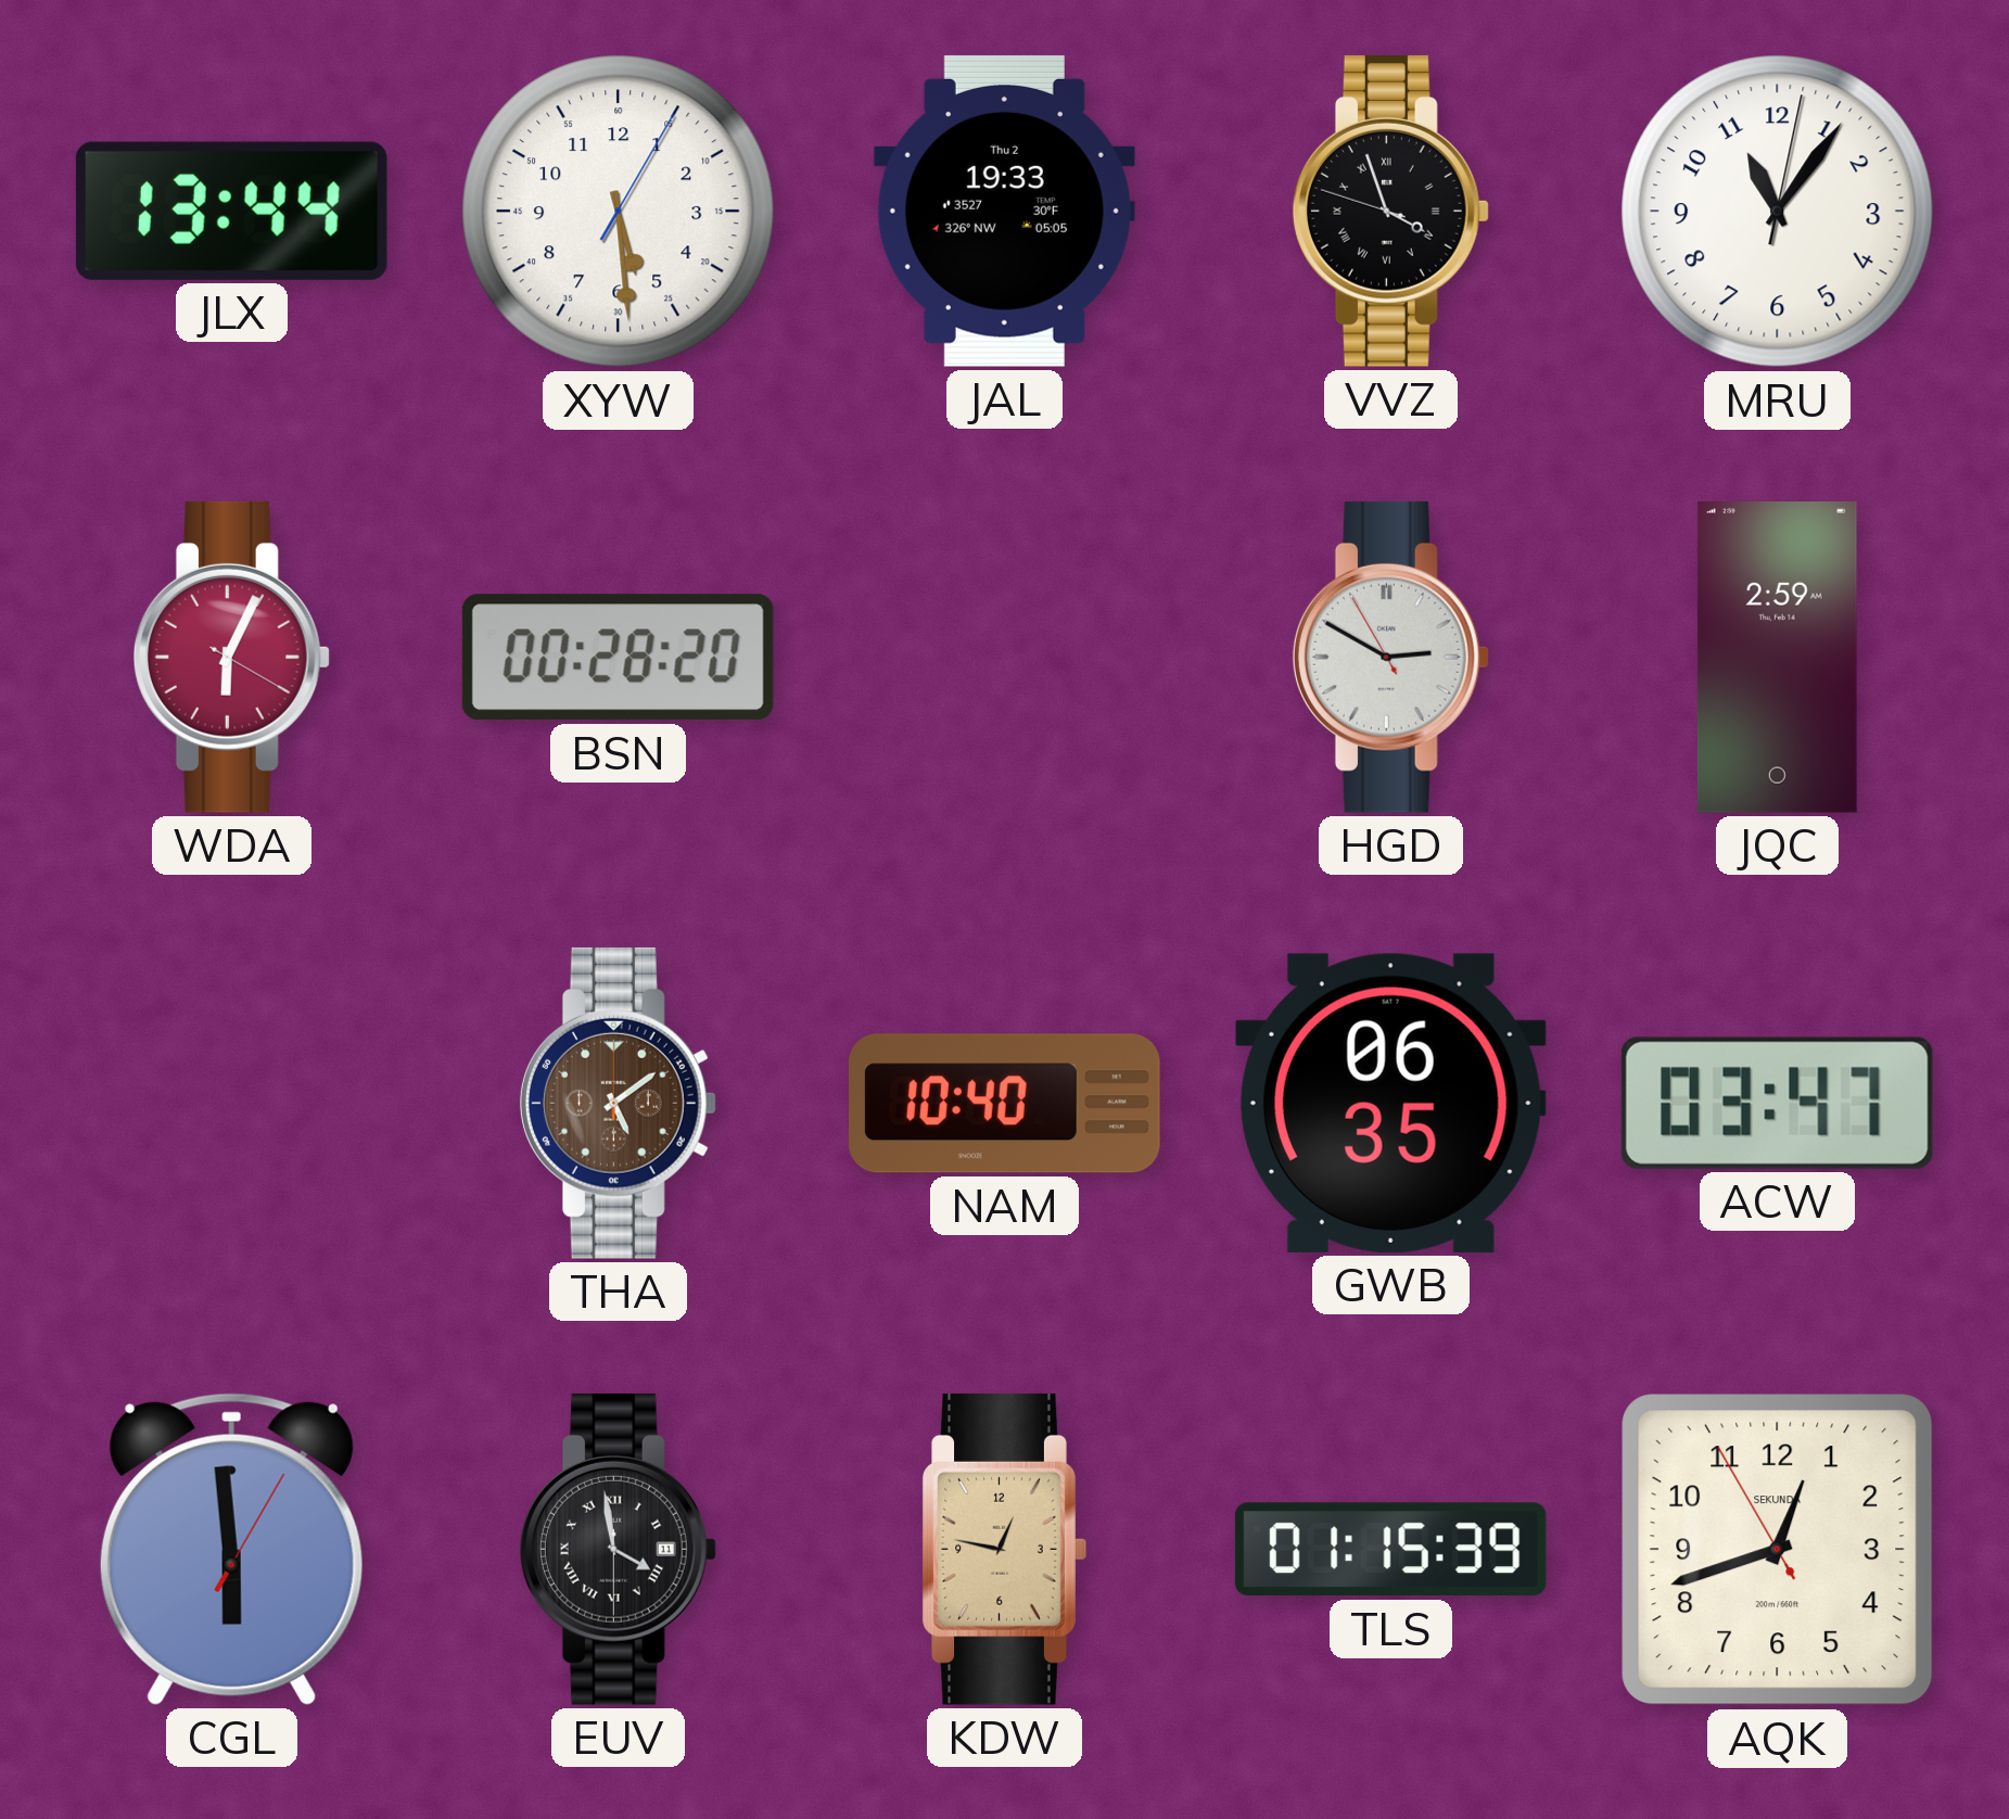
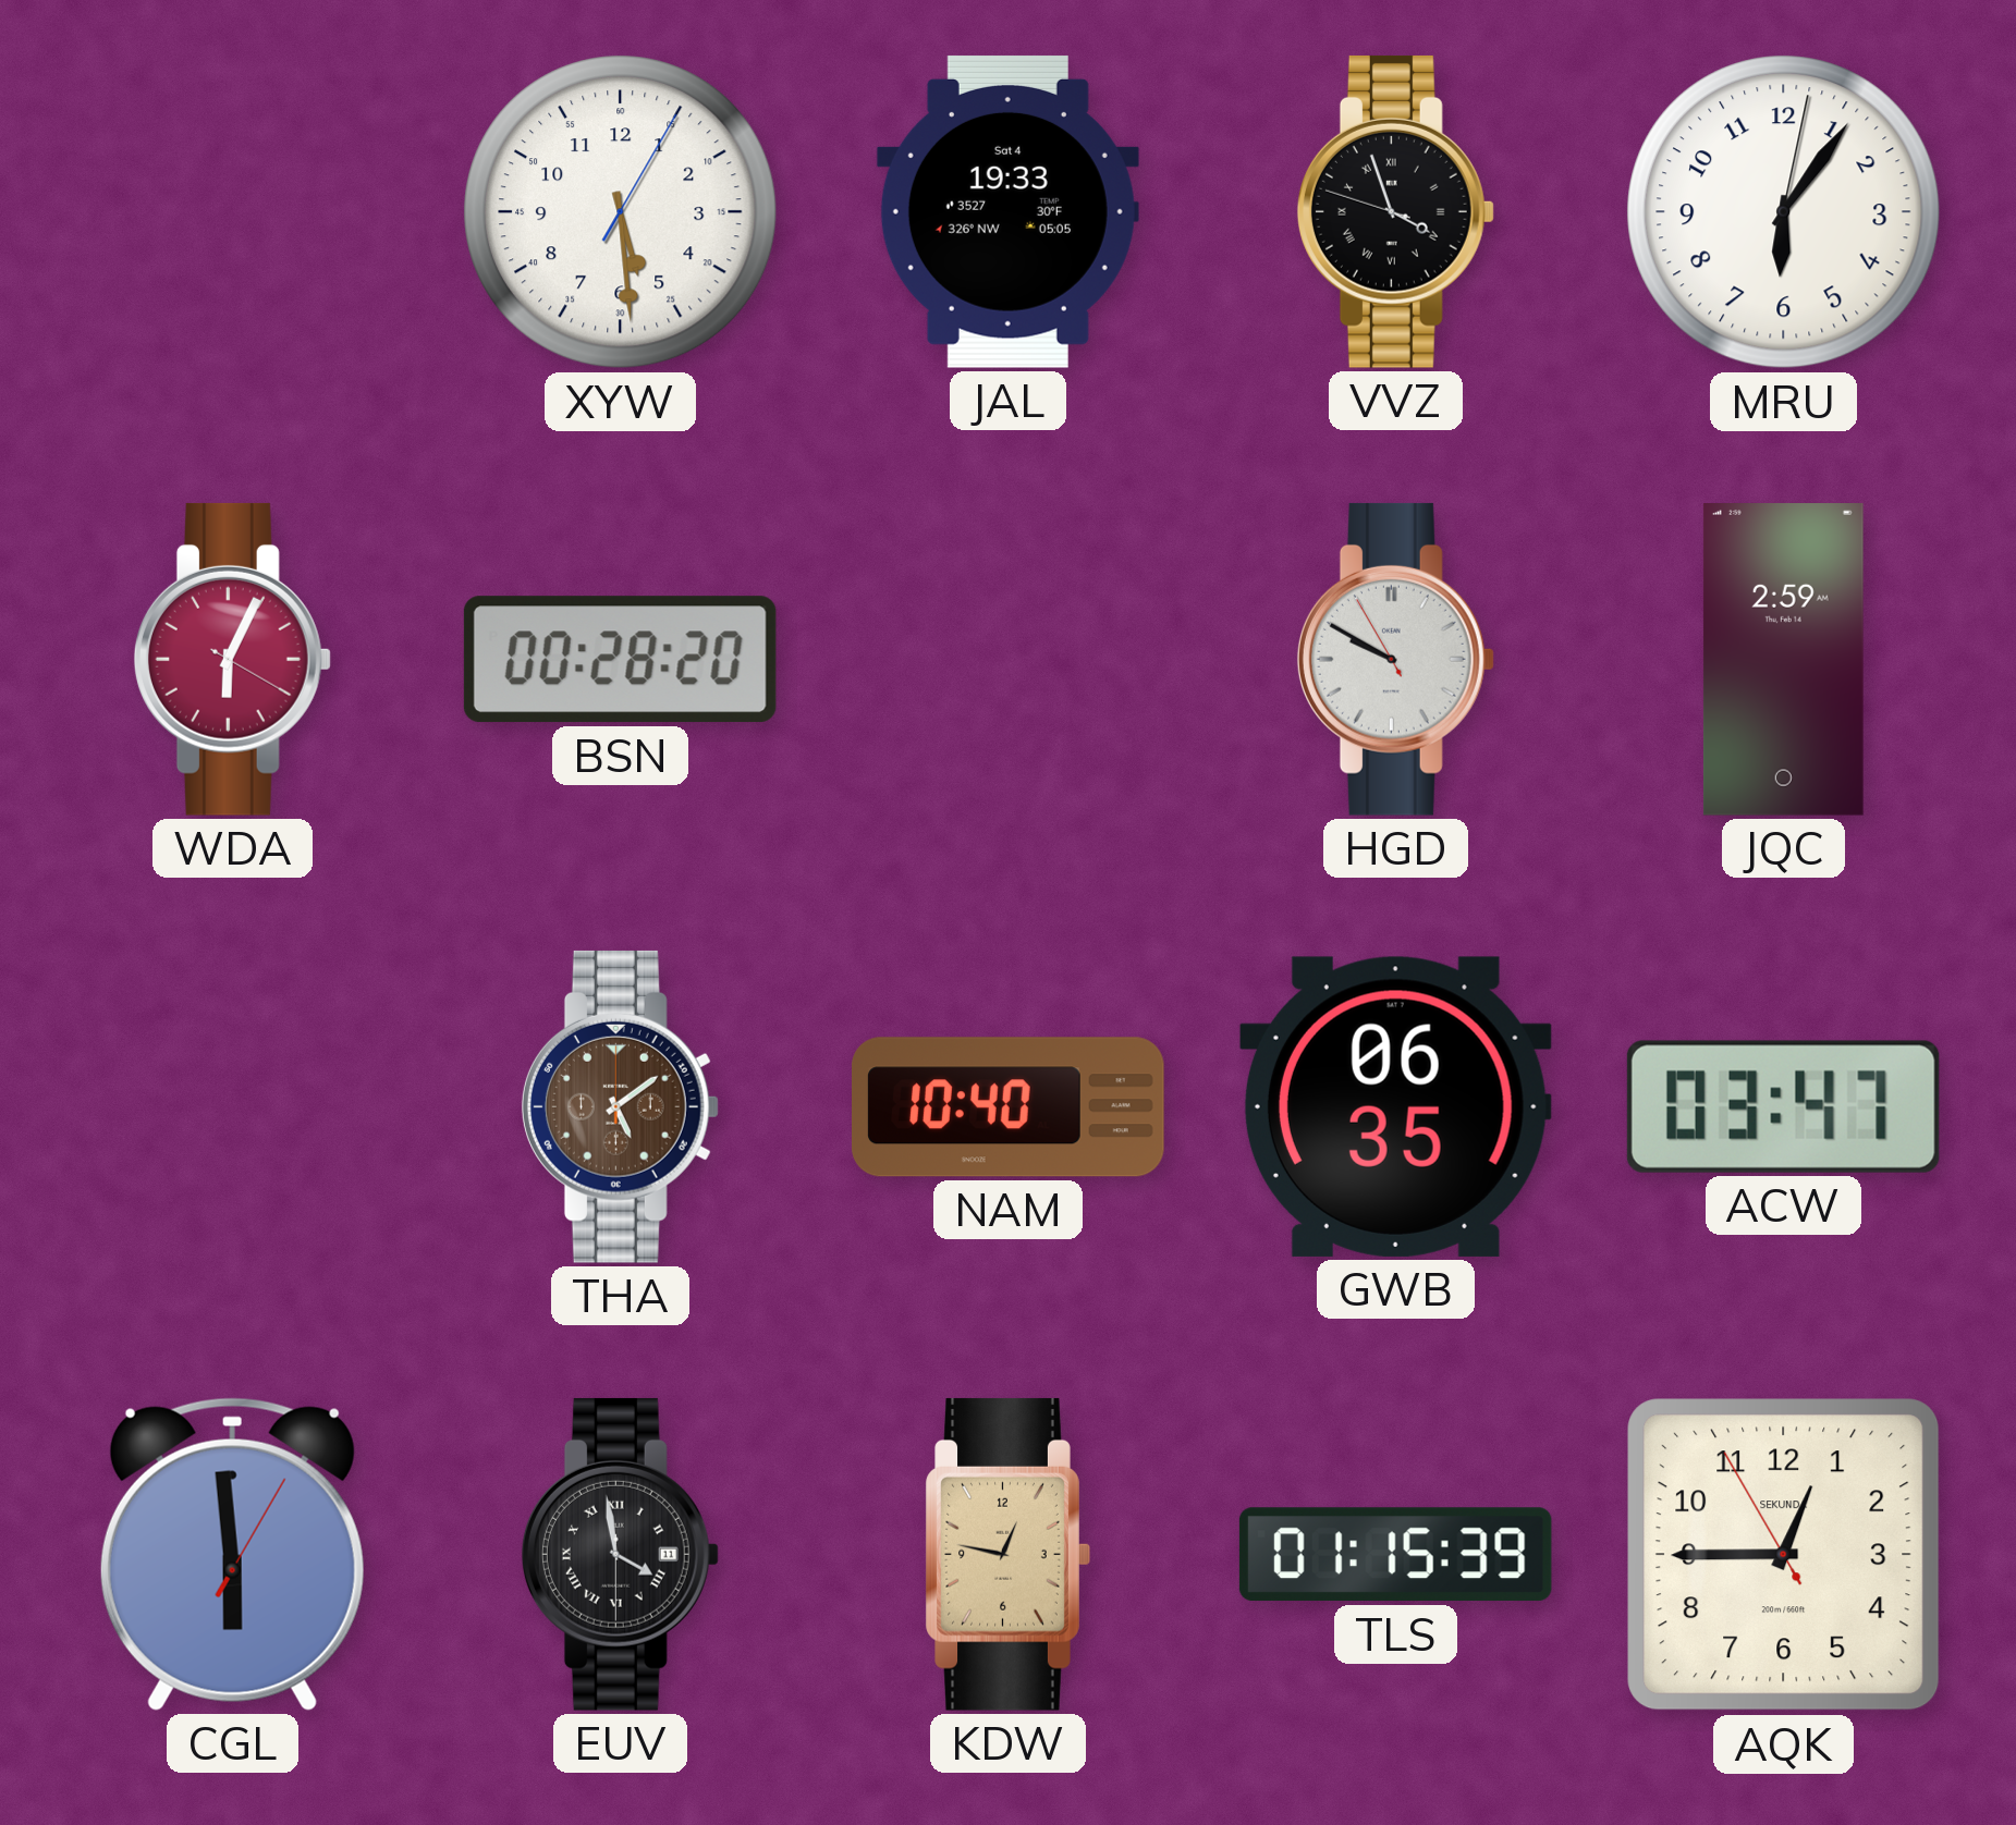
JLX: 13:44 -> none (231, 211)
JAL date: Thu 2 -> Sat 4 (1007, 211)
MRU: 11:06 -> 6:06 (1784, 212)
HGD: 2:49 -> 9:49 (1395, 659)
AQK: 12:41 -> 12:44 (1784, 1555)
